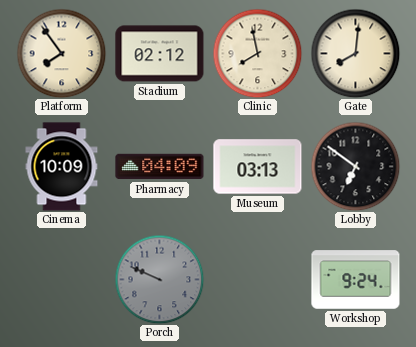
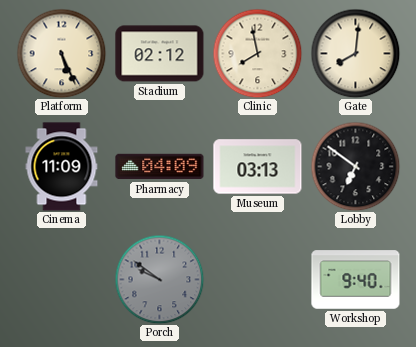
Platform: 7:54 -> 5:26 (61, 53)
Cinema: 10:09 -> 11:09 (62, 167)
Porch: 9:49 -> 9:51 (159, 279)
Workshop: 9:24 -> 9:40 (356, 280)
